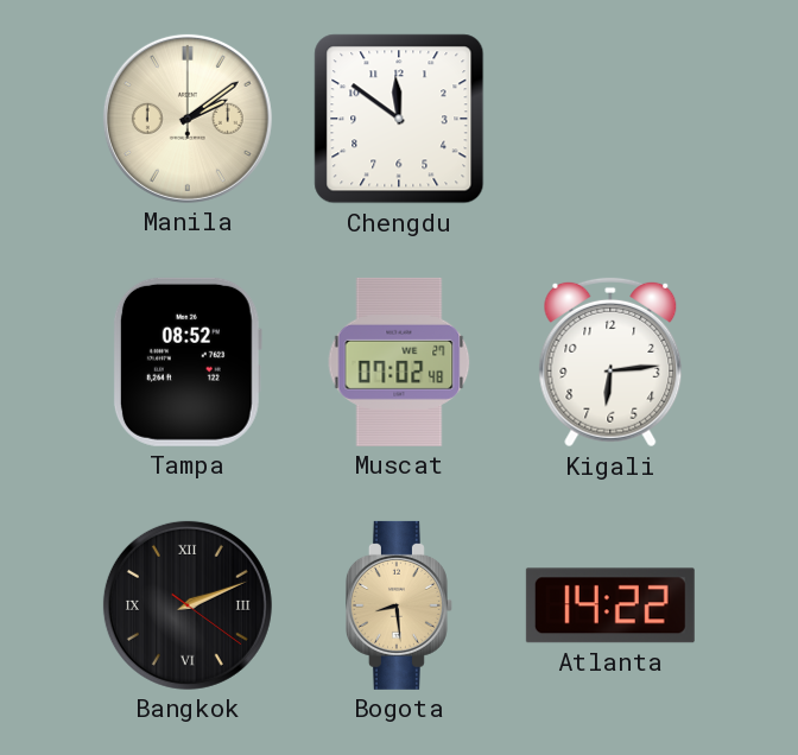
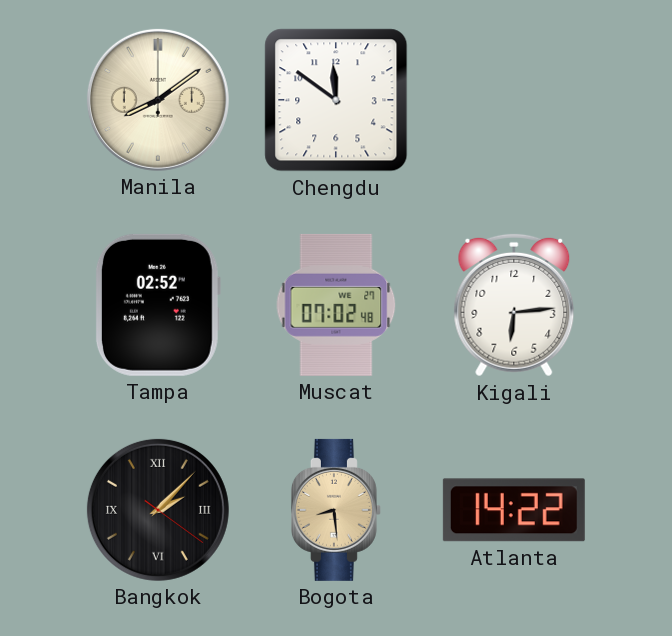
Manila: 2:09 -> 8:09 (158, 100)
Tampa: 08:52 -> 02:52 (158, 305)
Bangkok: 2:11 -> 2:07 (158, 510)
